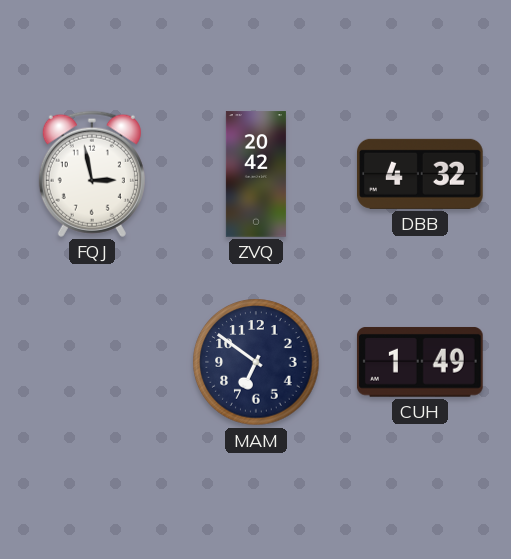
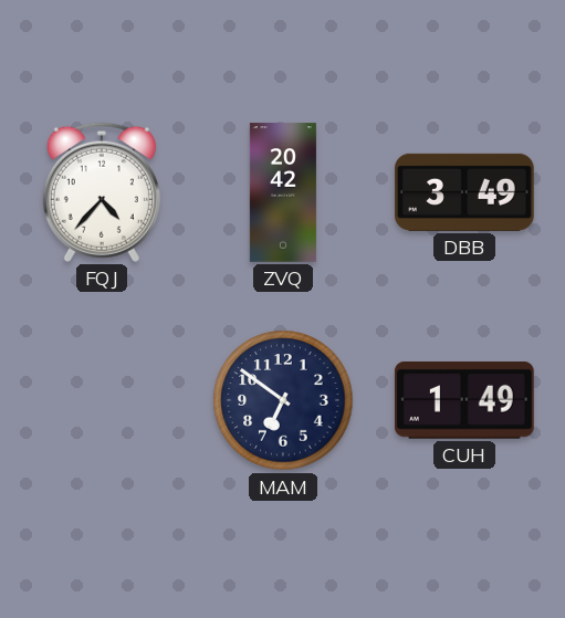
FQJ: 2:58 -> 4:37 (102, 192)
DBB: 4:32 -> 3:49 (465, 192)
